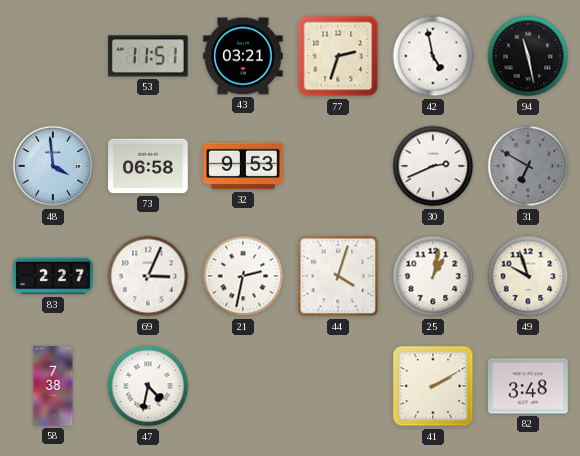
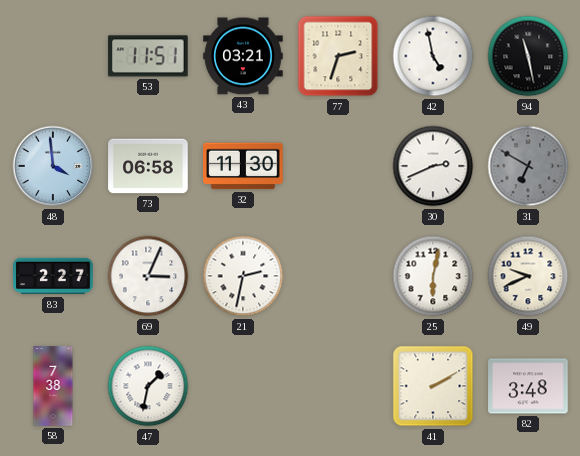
32: 9:53 -> 11:30 (243, 166)
44: 4:03 -> none (338, 276)
25: 1:02 -> 6:02 (433, 276)
49: 9:57 -> 9:41 (528, 276)
47: 4:32 -> 1:32 (148, 386)
